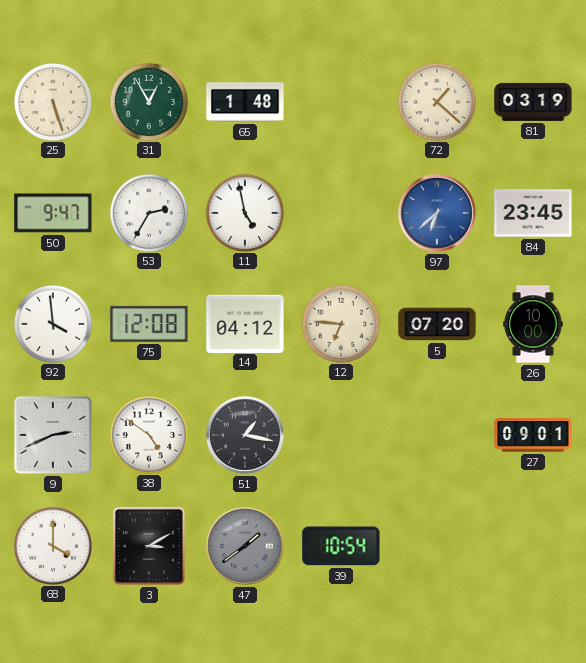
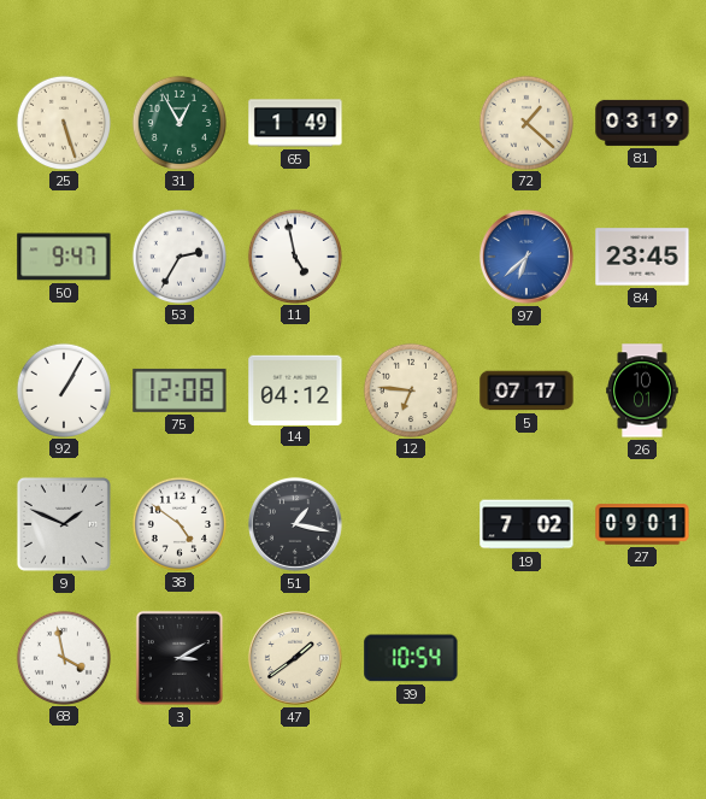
65: 1:48 -> 1:49 (295, 123)
92: 3:59 -> 1:05 (63, 389)
5: 07:20 -> 07:17 (526, 390)
26: 10:00 -> 10:01 (642, 390)
9: 2:41 -> 1:49 (64, 524)
19: none -> 7:02 (526, 524)
68: 4:00 -> 3:58 (63, 657)
47 dial: grey -> cream (295, 658)
